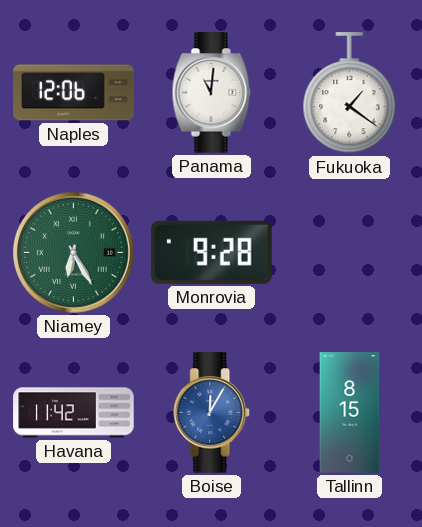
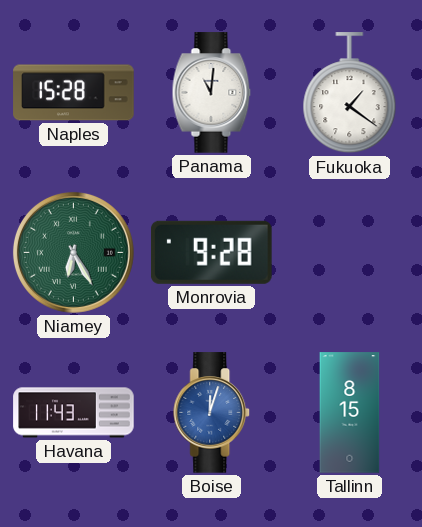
Naples: 12:06 -> 15:28 (74, 93)
Havana: 11:42 -> 11:43 (74, 413)
Boise: 12:05 -> 12:03 (212, 413)
